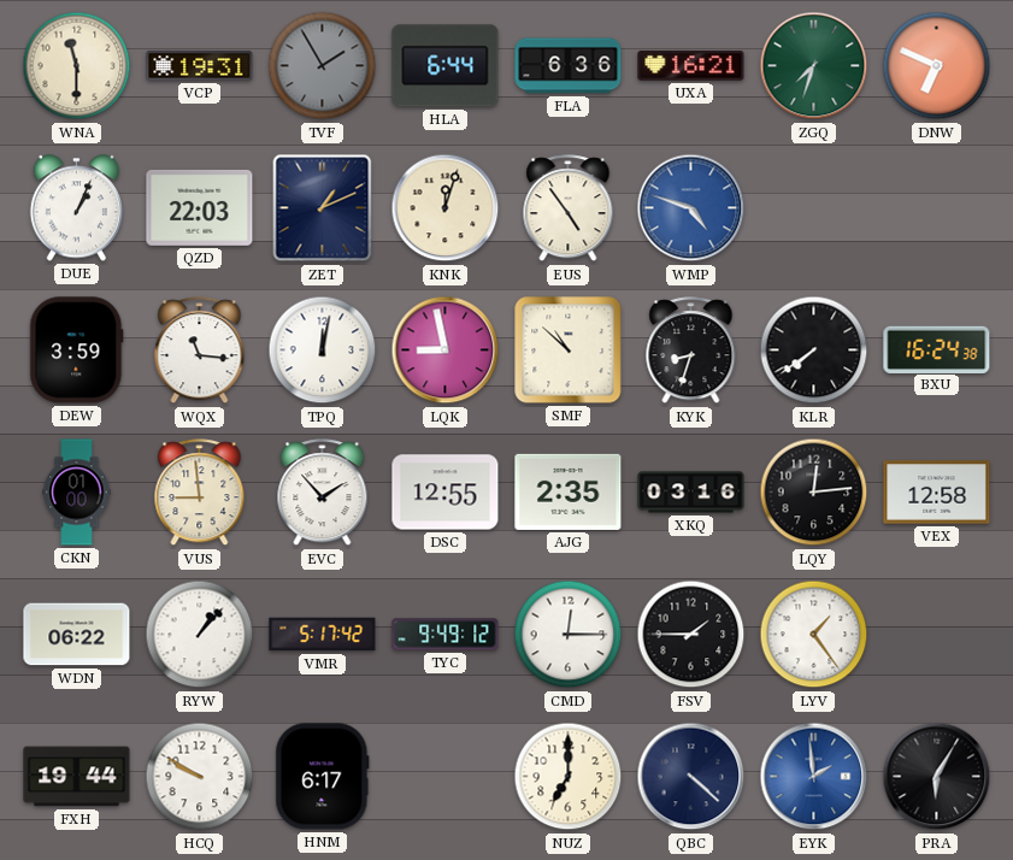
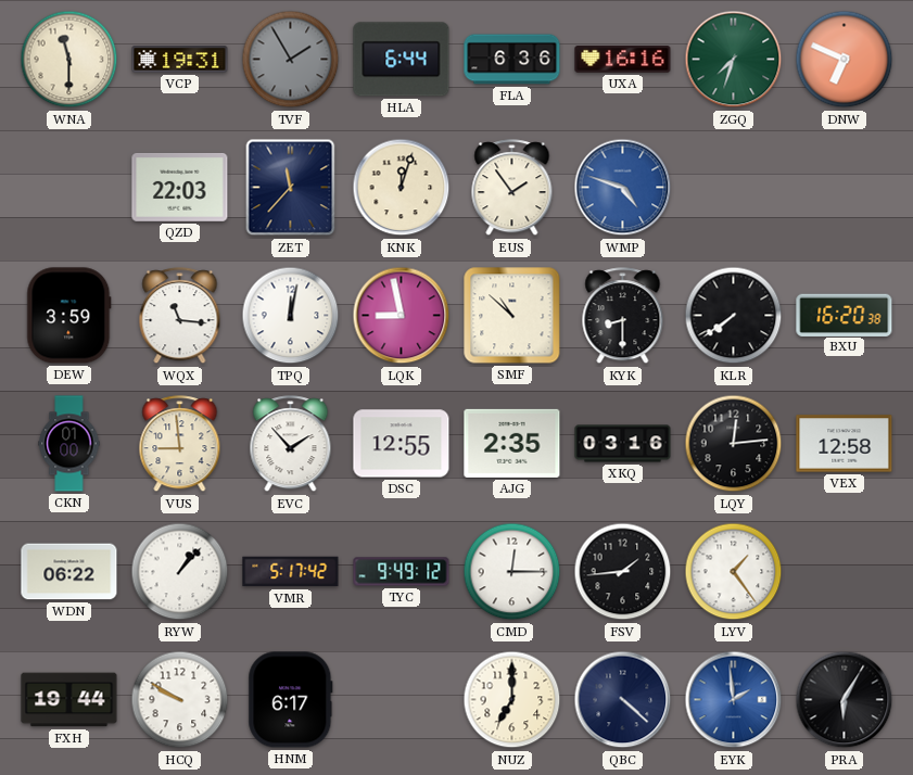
UXA: 16:21 -> 16:16 (623, 60)
DUE: 1:04 -> none (76, 208)
ZET: 1:11 -> 11:37 (291, 188)
EUS: 4:54 -> 1:54 (512, 188)
KYK: 8:33 -> 8:30 (623, 316)
BXU: 16:24 -> 16:20 (845, 315)
FSV: 1:45 -> 1:44 (623, 572)
